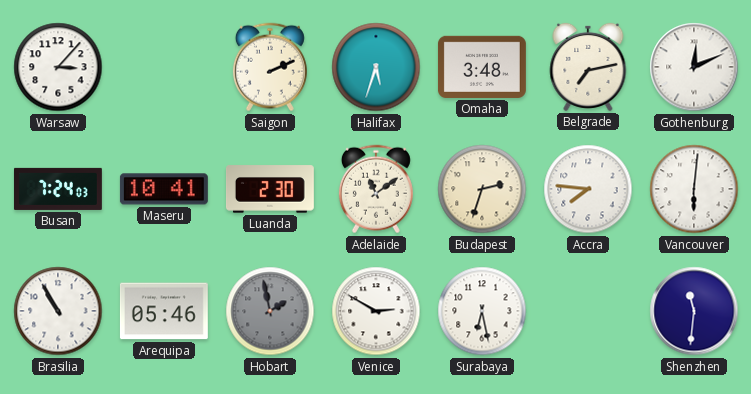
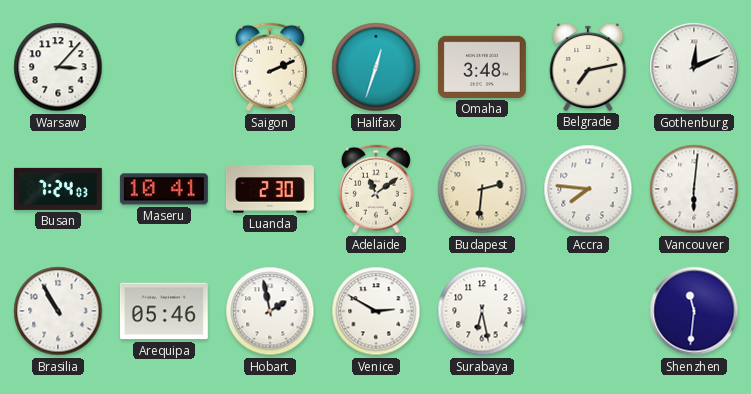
Halifax: 5:33 -> 12:33 (376, 67)
Budapest: 2:33 -> 2:31 (482, 189)
Hobart dial: grey -> white (270, 311)
